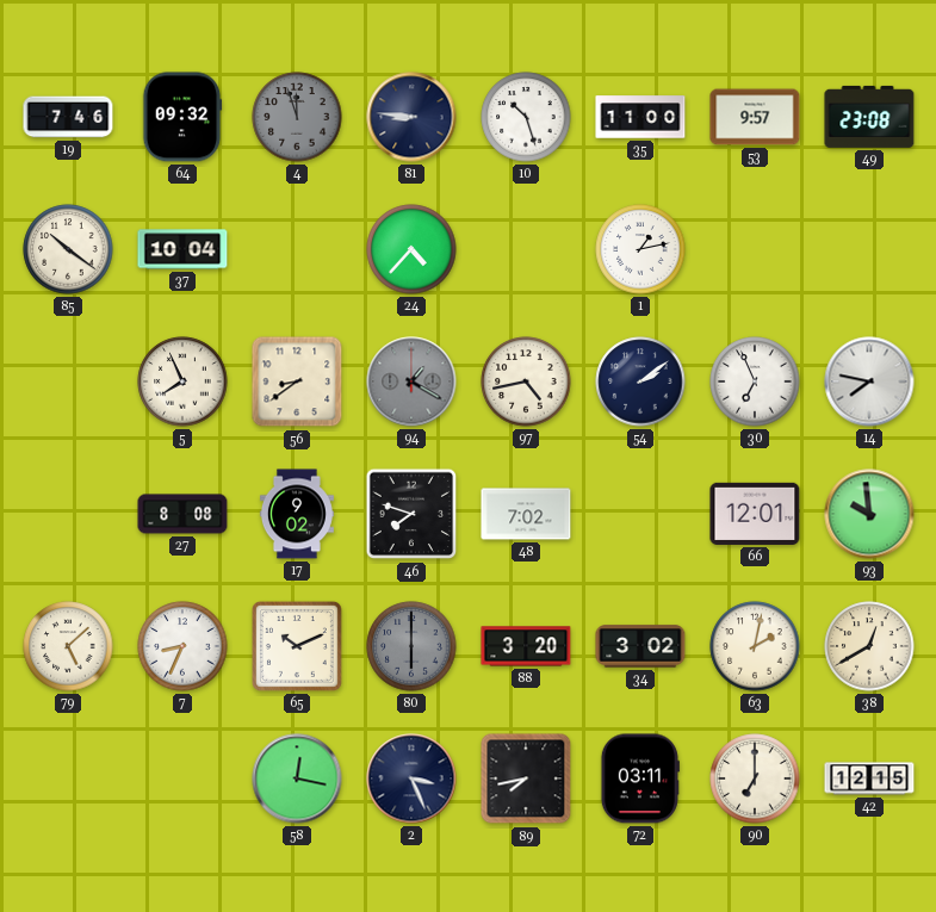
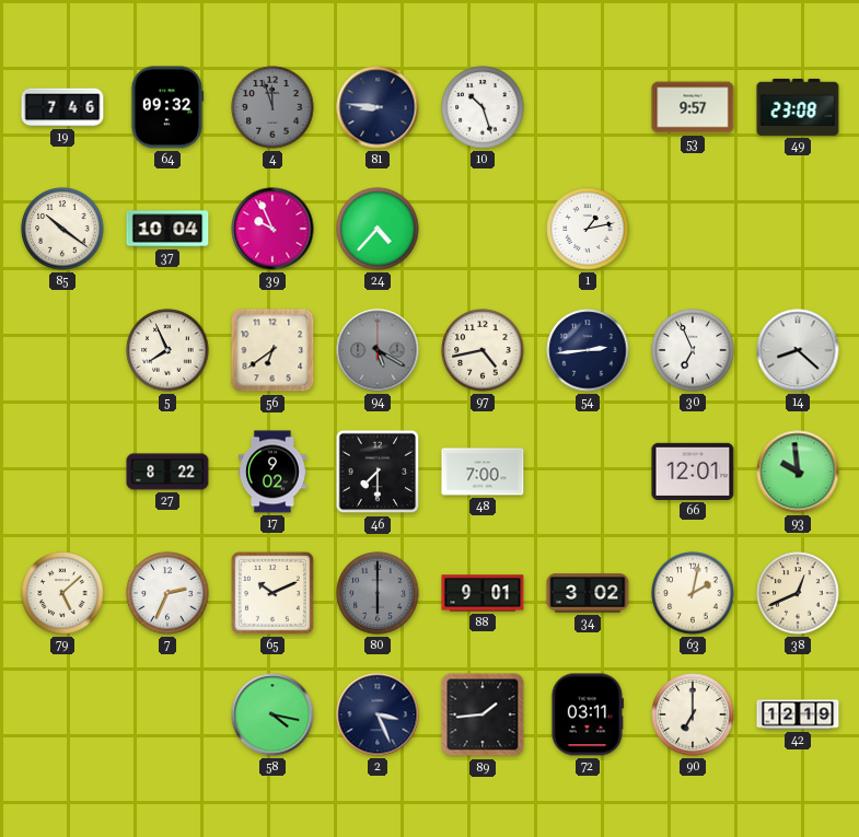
35: 11:00 -> none (640, 117)
39: none -> 9:56 (272, 229)
56: 8:39 -> 6:39 (272, 350)
94: 1:20 -> 5:20 (378, 350)
54: 2:09 -> 2:44 (588, 350)
14: 7:47 -> 8:22 (798, 350)
27: 8:08 -> 8:22 (167, 472)
46: 7:48 -> 7:30 (378, 472)
48: 7:02 -> 7:00 (483, 472)
7: 8:34 -> 2:34 (167, 593)
88: 3:20 -> 9:01 (483, 593)
38: 12:40 -> 12:41 (798, 593)
58: 12:17 -> 4:17 (272, 714)
89: 7:43 -> 1:44 (483, 714)
42: 12:15 -> 12:19 (798, 714)
